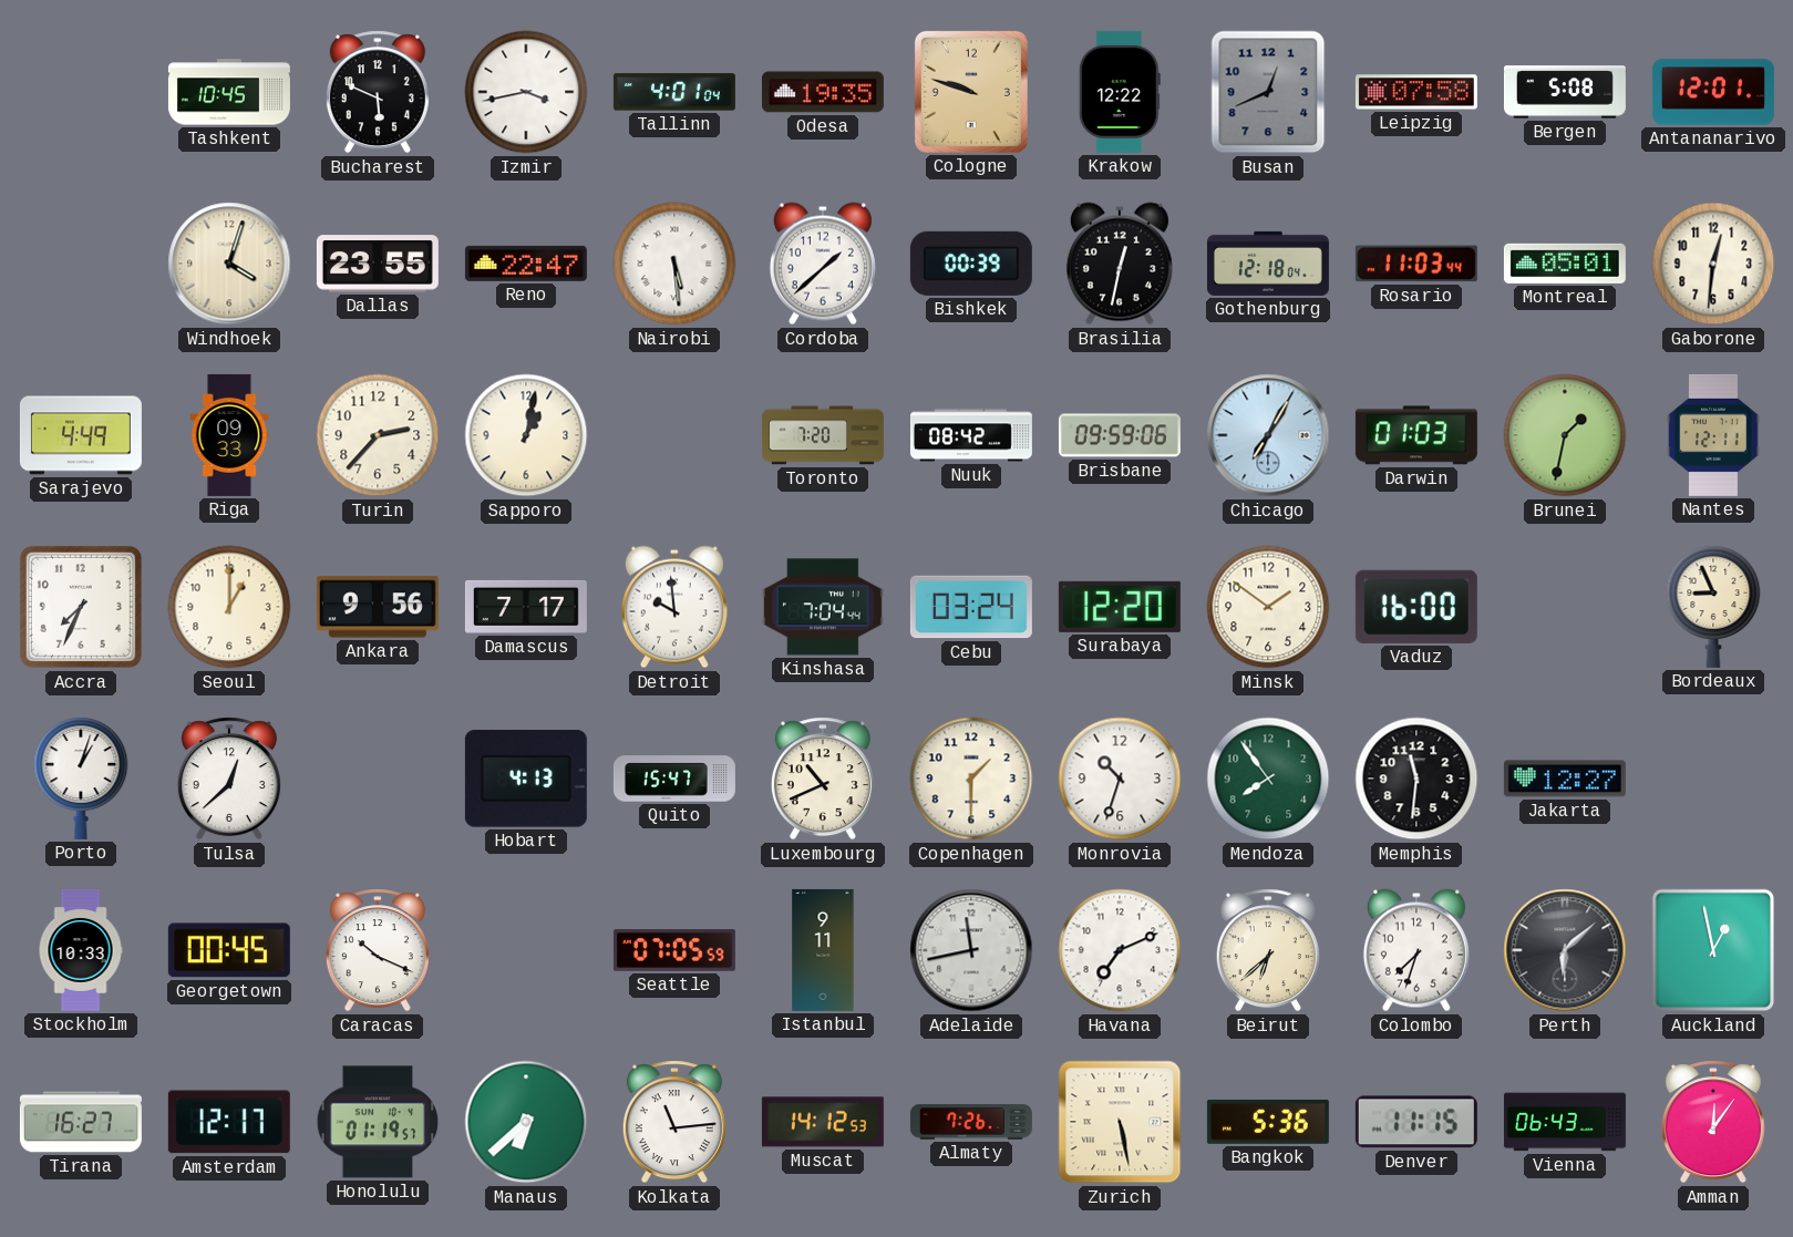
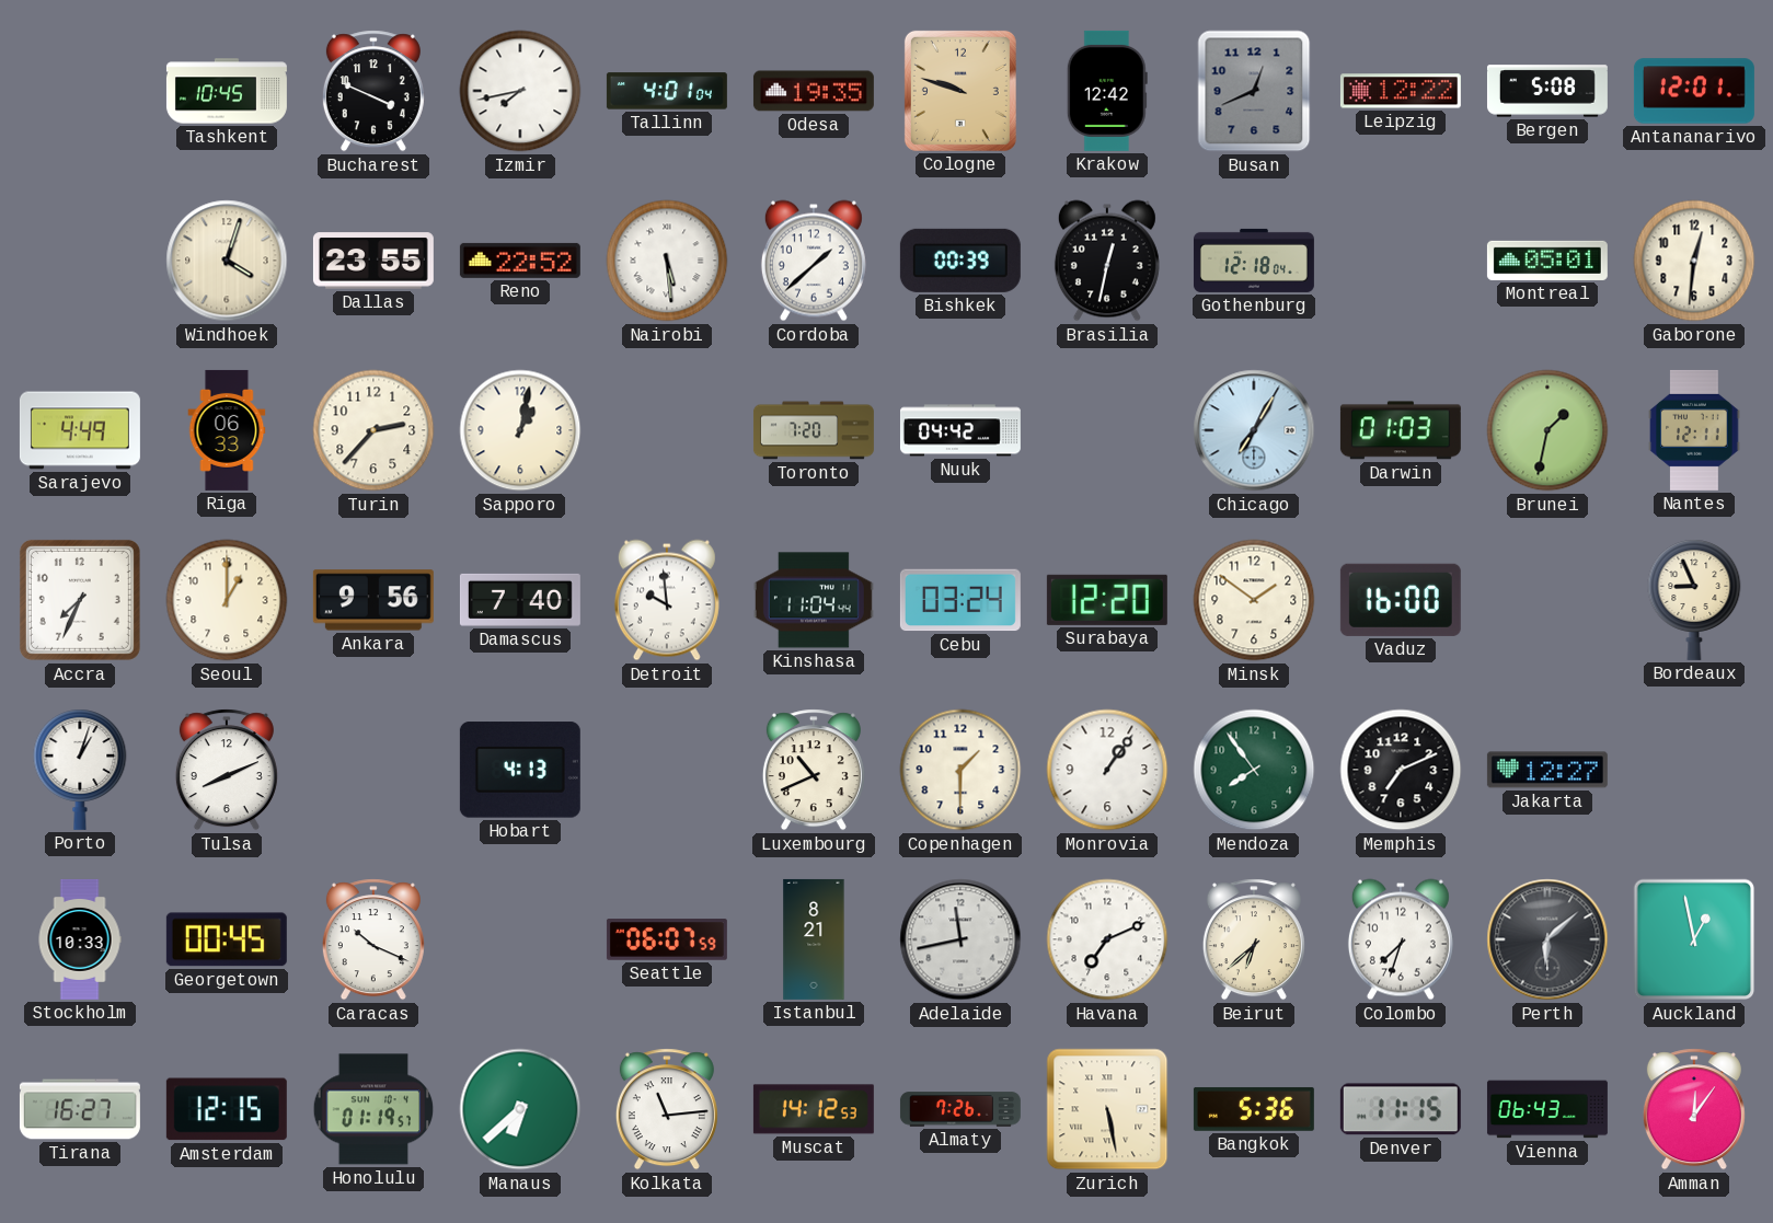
Bucharest: 5:49 -> 3:49 (373, 91)
Izmir: 3:43 -> 7:43 (520, 91)
Krakow: 12:22 -> 12:42 (1107, 91)
Leipzig: 07:58 -> 12:22 (1401, 91)
Reno: 22:47 -> 22:52 (520, 261)
Rosario: 11:03 -> none (1416, 264)
Riga: 09:33 -> 06:33 (227, 430)
Nuuk: 08:42 -> 04:42 (960, 430)
Brisbane: 09:59 -> none (1120, 435)
Damascus: 7:17 -> 7:40 (520, 600)
Kinshasa: 7:04 -> 11:04 (814, 600)
Tulsa: 12:38 -> 8:11 (227, 770)
Quito: 15:47 -> none (674, 779)
Monrovia: 10:33 -> 1:06 (1107, 770)
Memphis: 11:31 -> 7:11 (1401, 770)
Seattle: 07:05 -> 06:07 (667, 939)
Istanbul: 9:11 -> 8:21 (814, 939)
Amsterdam: 12:17 -> 12:15 (227, 1109)
